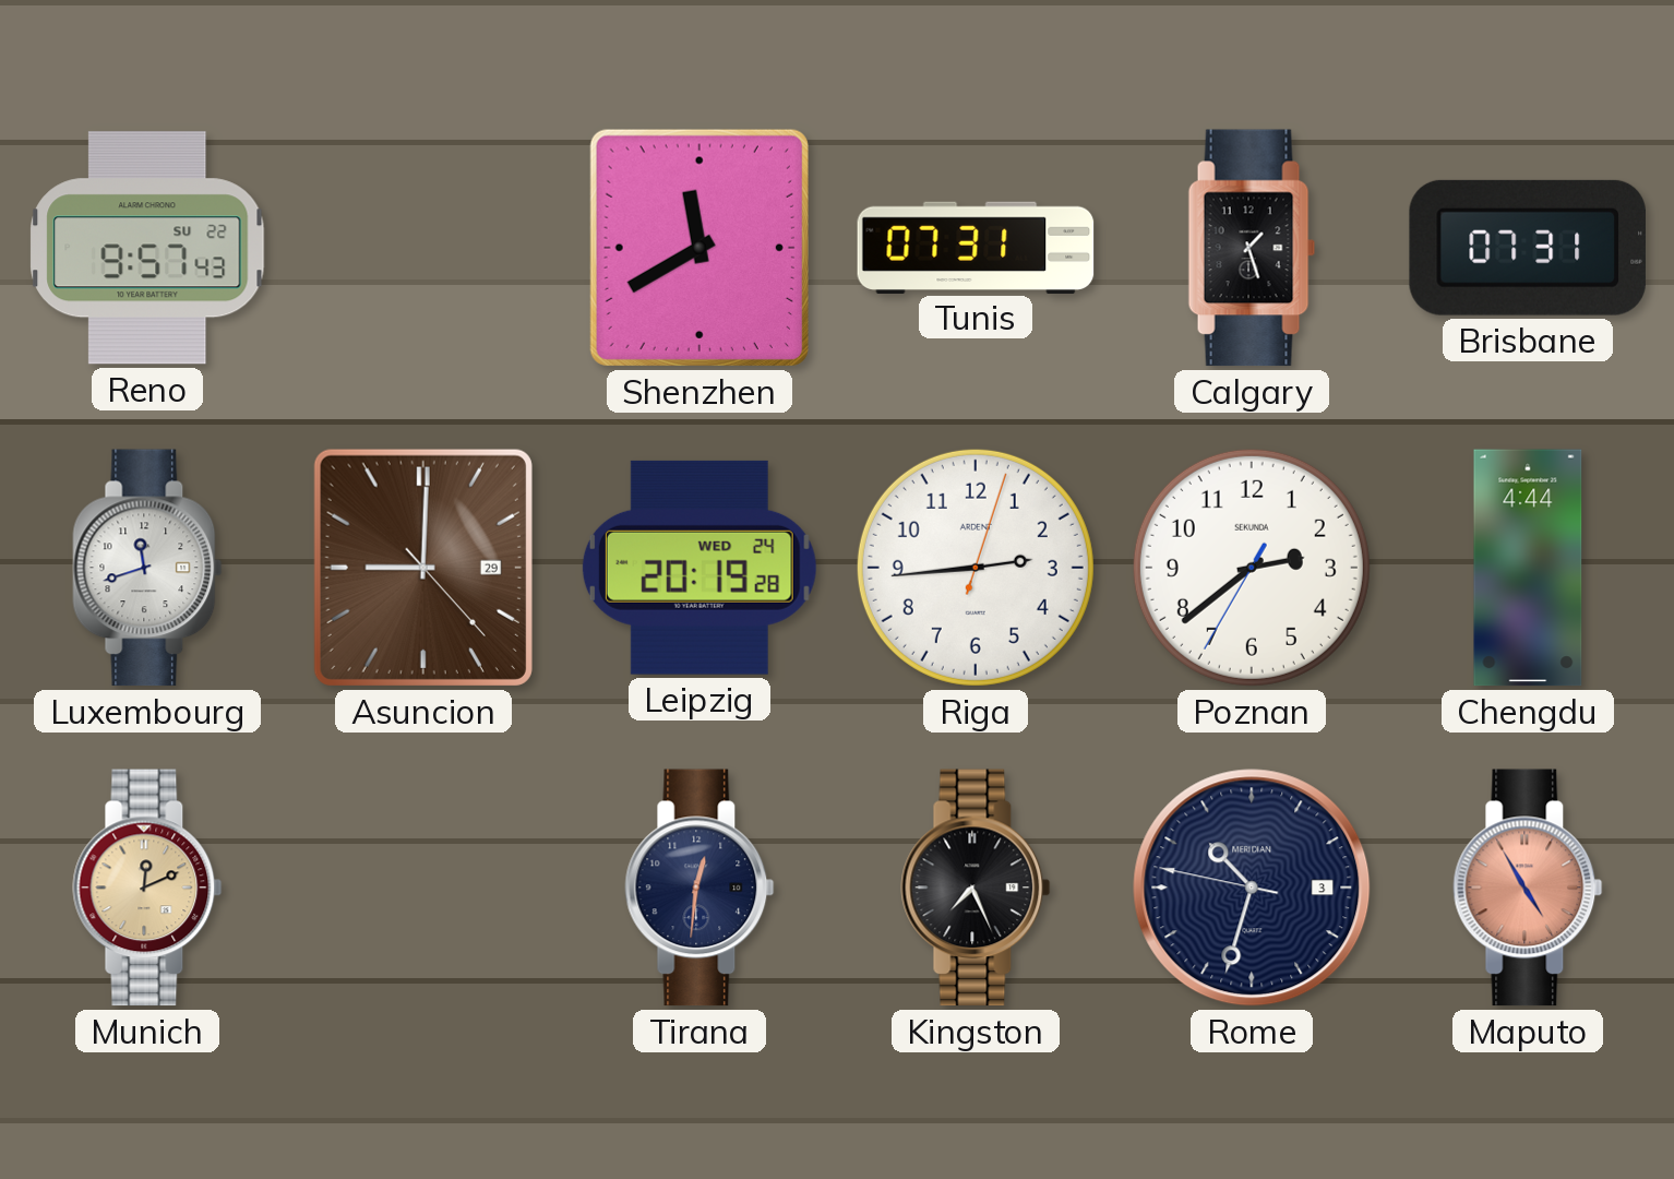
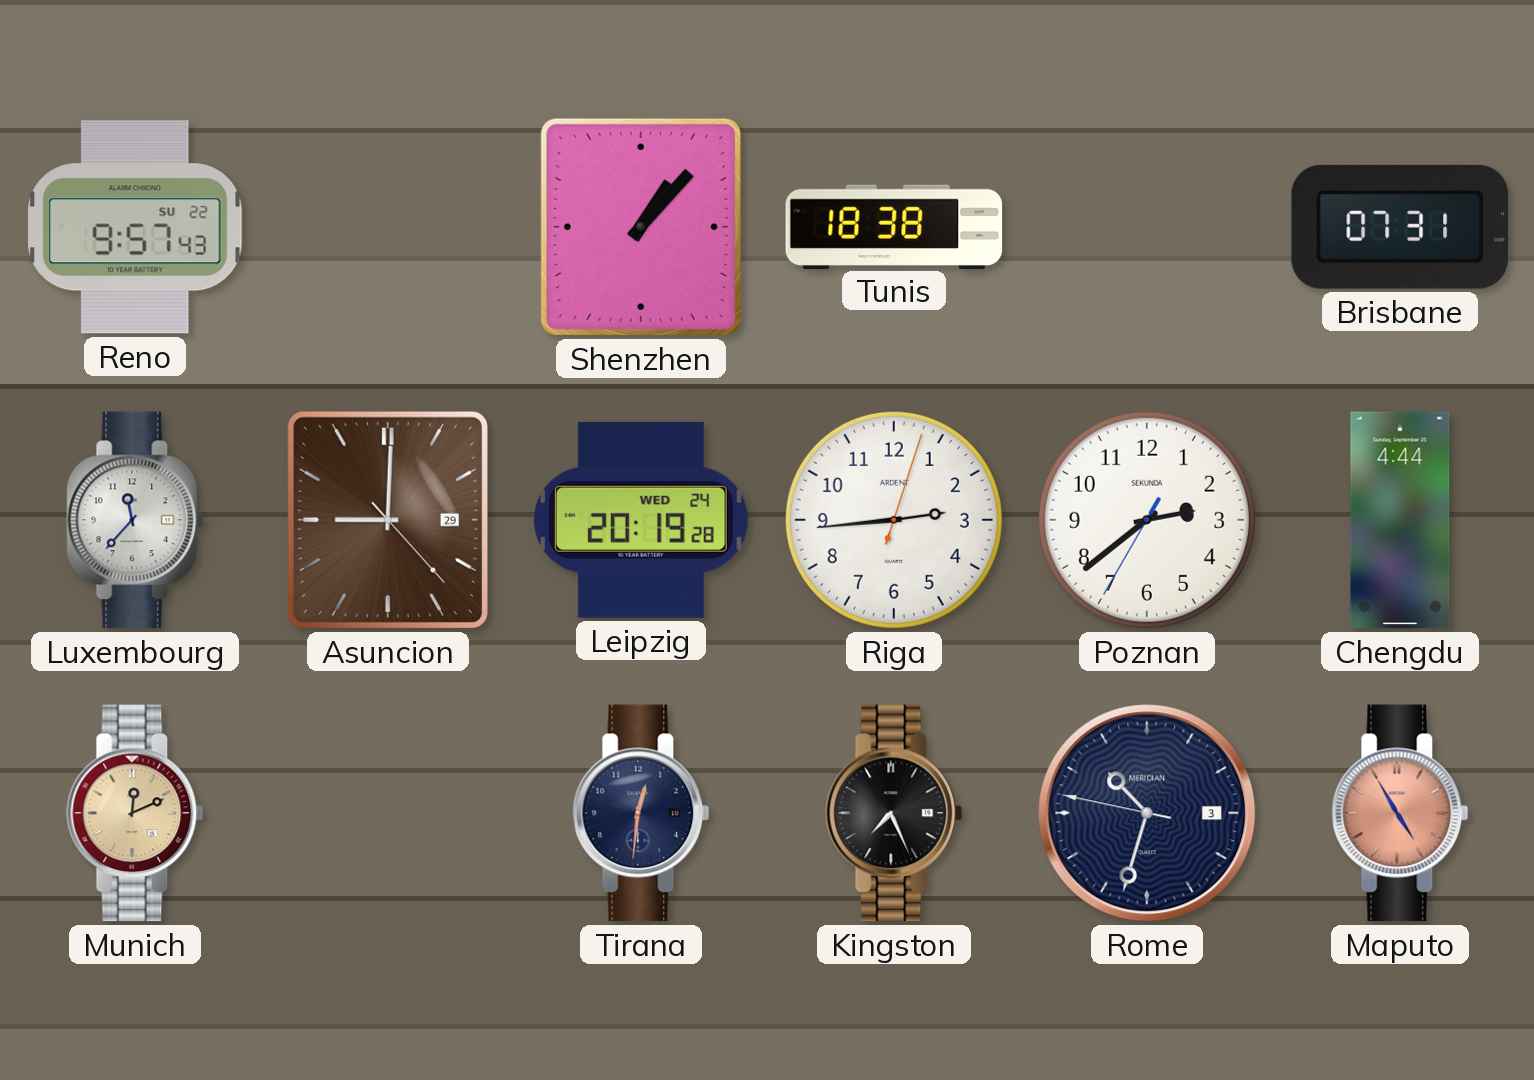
Shenzhen: 11:40 -> 1:07 (641, 227)
Tunis: 07:31 -> 18:38 (894, 226)
Calgary: 1:27 -> none (1252, 248)
Luxembourg: 11:42 -> 11:37 (135, 520)
